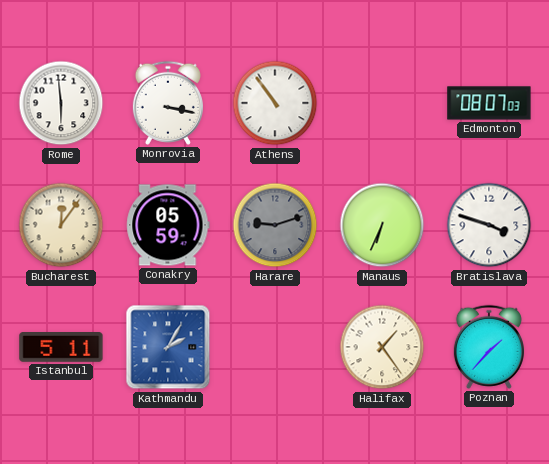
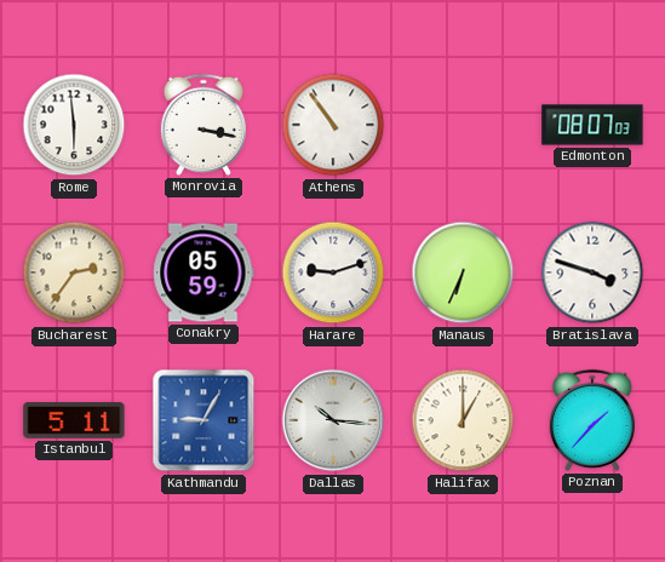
Bucharest: 12:06 -> 2:36 (74, 273)
Harare dial: grey -> white (333, 273)
Kathmandu: 2:05 -> 9:05 (203, 420)
Dallas: none -> 10:16 (333, 420)
Halifax: 1:24 -> 1:00 (463, 420)
